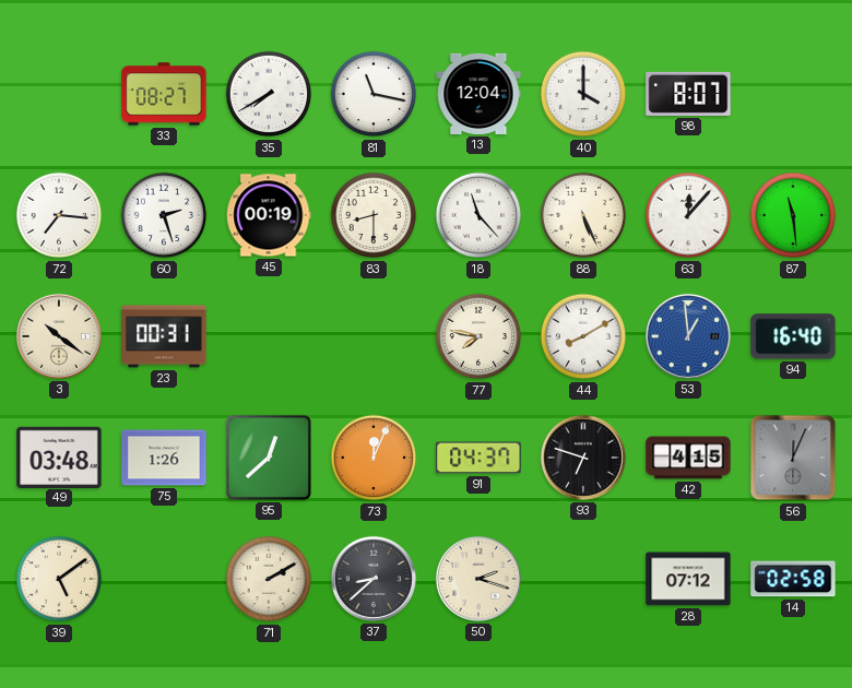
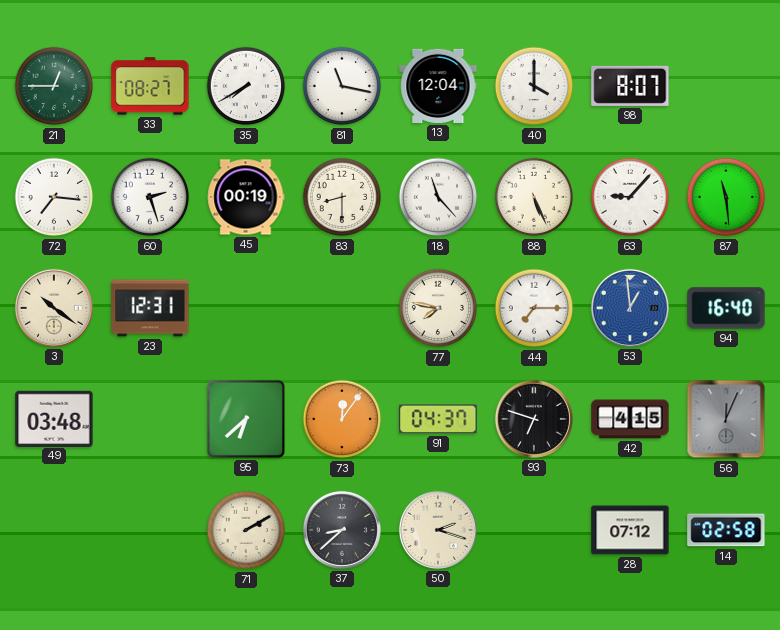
21: none -> 12:45 (54, 86)
63: 12:07 -> 9:07 (630, 197)
23: 00:31 -> 12:31 (150, 308)
44: 8:10 -> 7:15 (534, 308)
75: 1:26 -> none (164, 458)
95: 12:38 -> 6:38 (246, 419)
73: 12:04 -> 12:06 (342, 419)
39: 5:09 -> none (59, 579)
